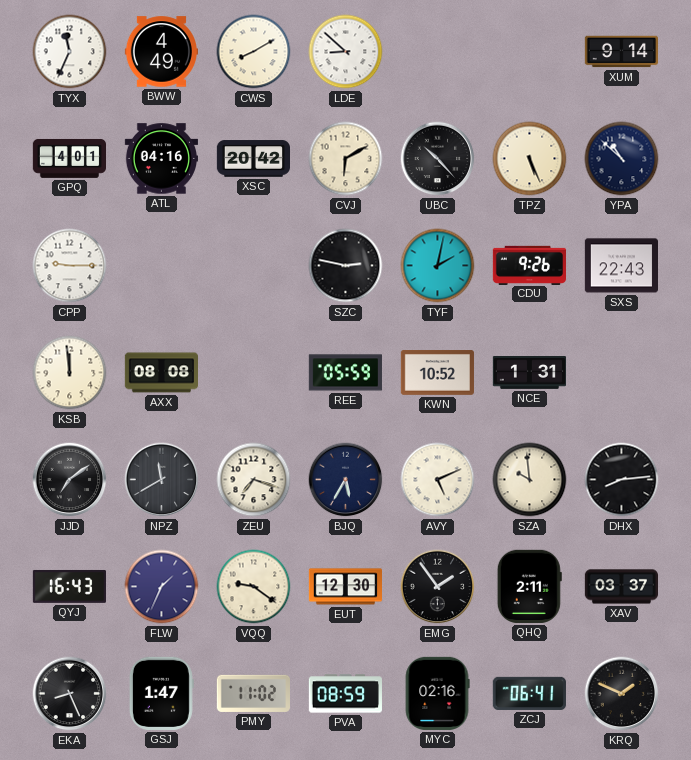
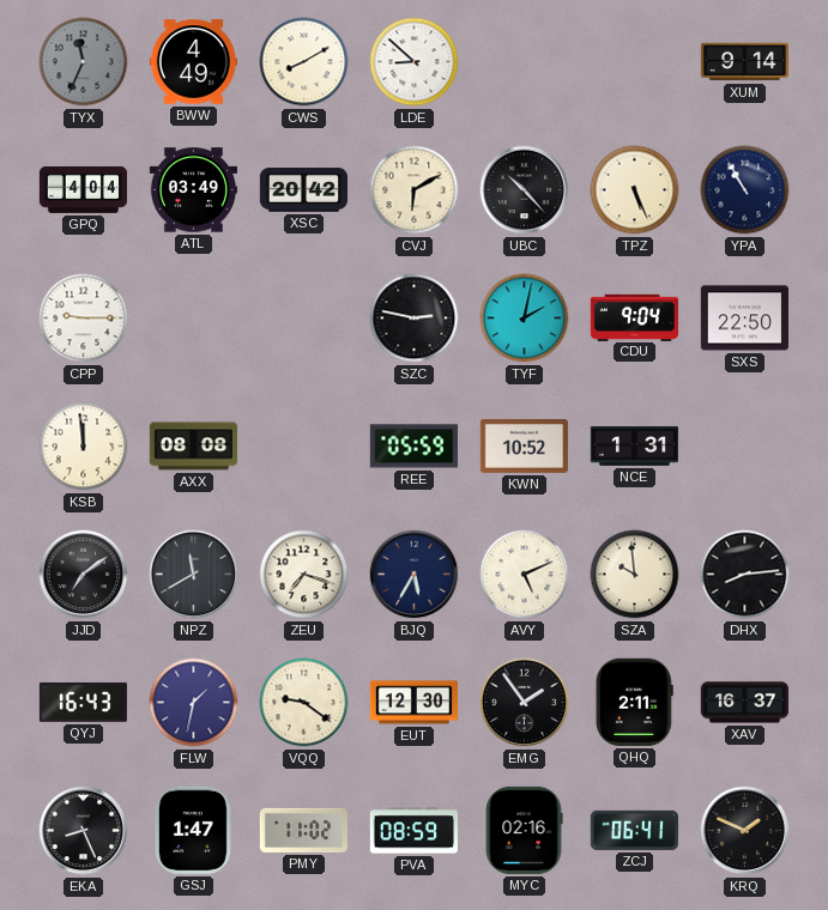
TYX dial: white -> grey (84, 62)
GPQ: 4:01 -> 4:04 (83, 189)
ATL: 04:16 -> 03:49 (193, 190)
YPA: 10:52 -> 10:55 (745, 190)
CDU: 9:26 -> 9:04 (634, 317)
SXS: 22:43 -> 22:50 (744, 318)
FLW: 1:34 -> 1:32 (194, 703)
XAV: 03:37 -> 16:37 (744, 703)
